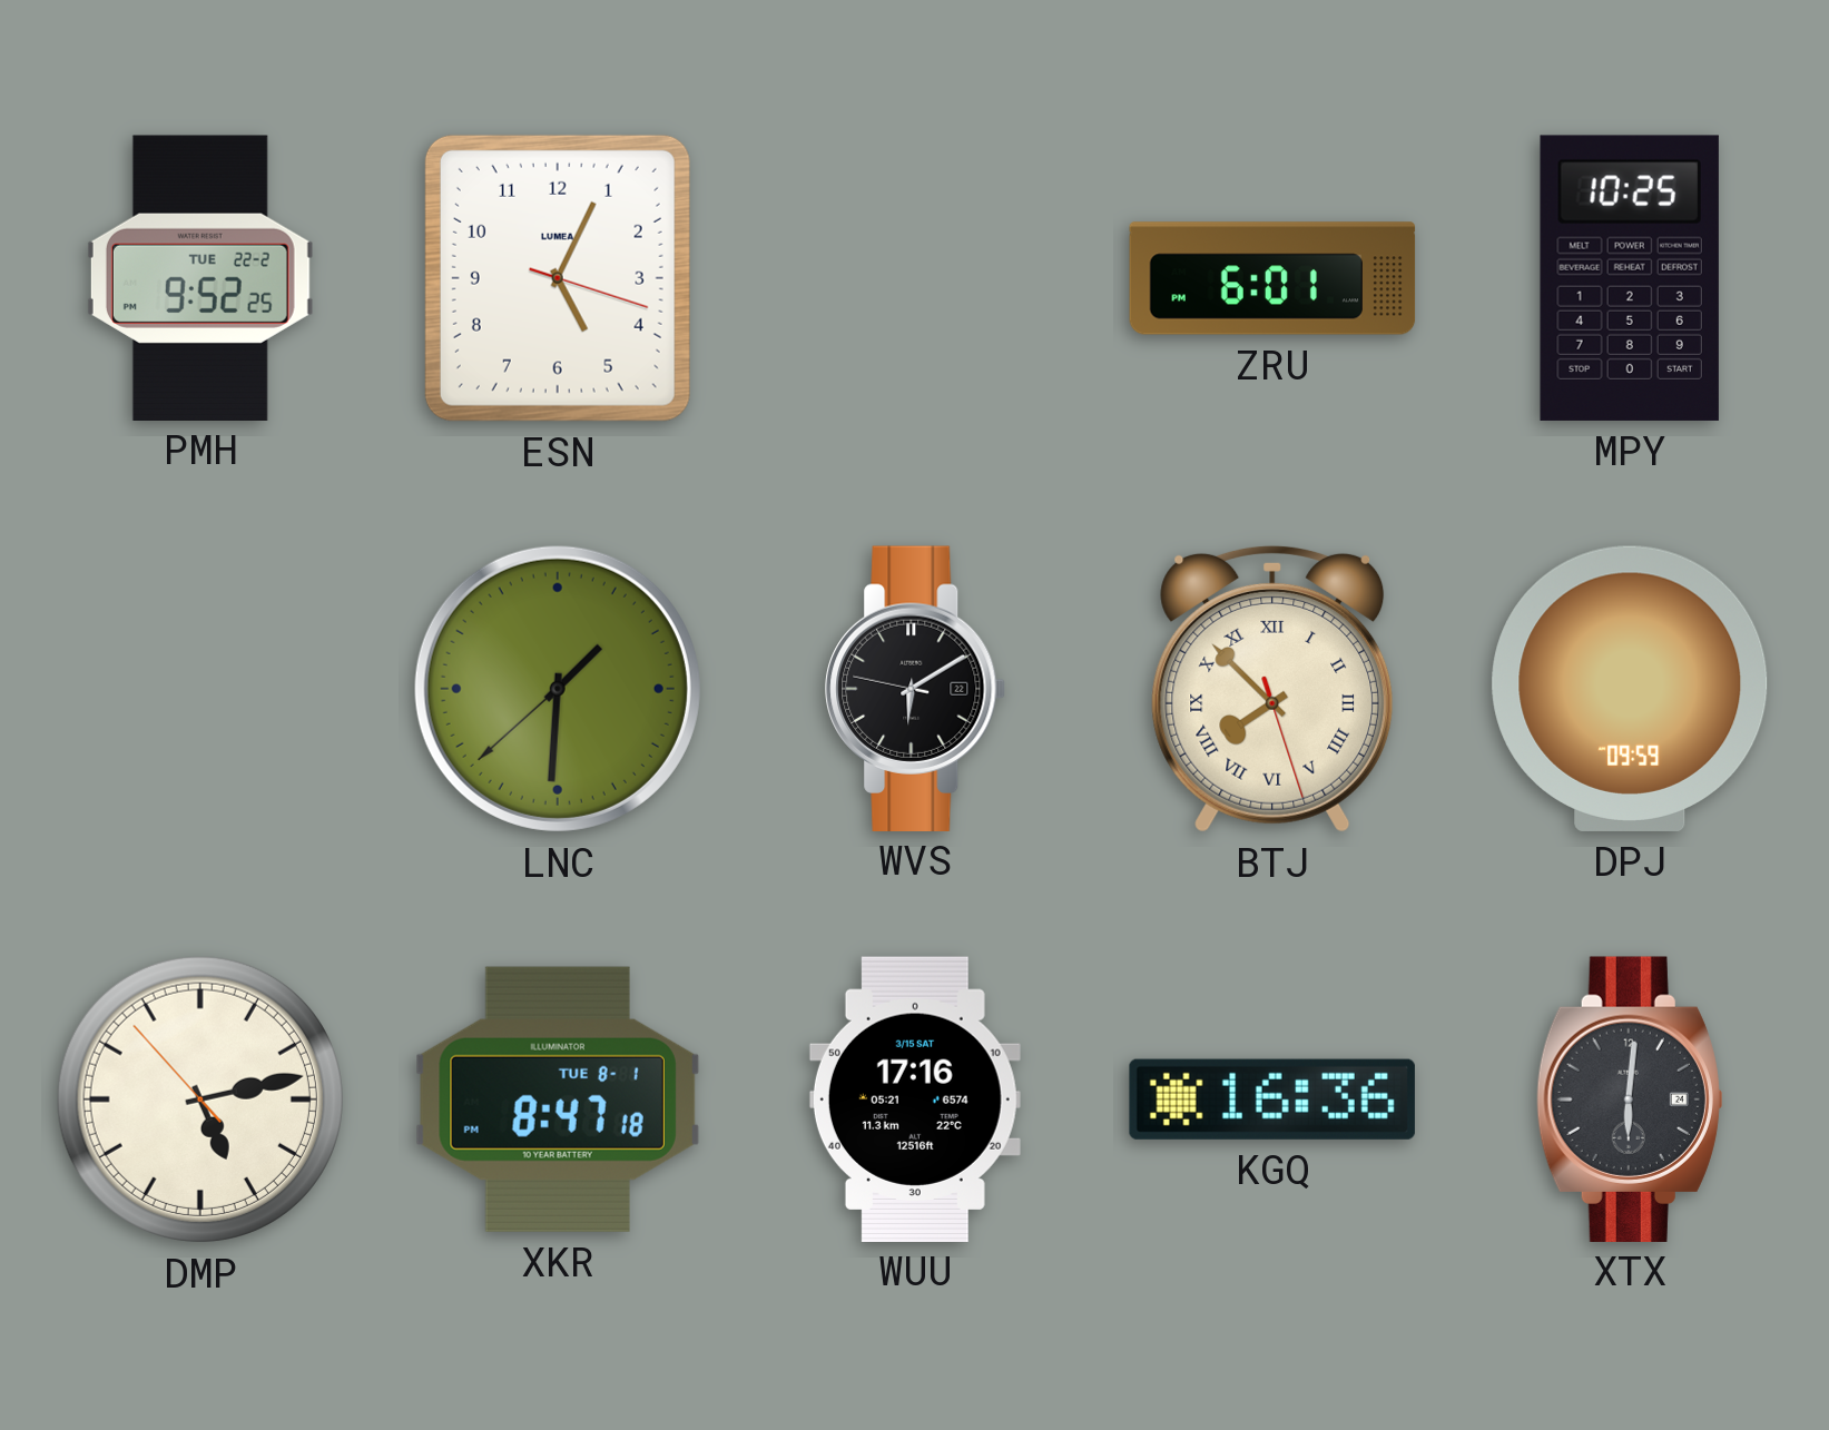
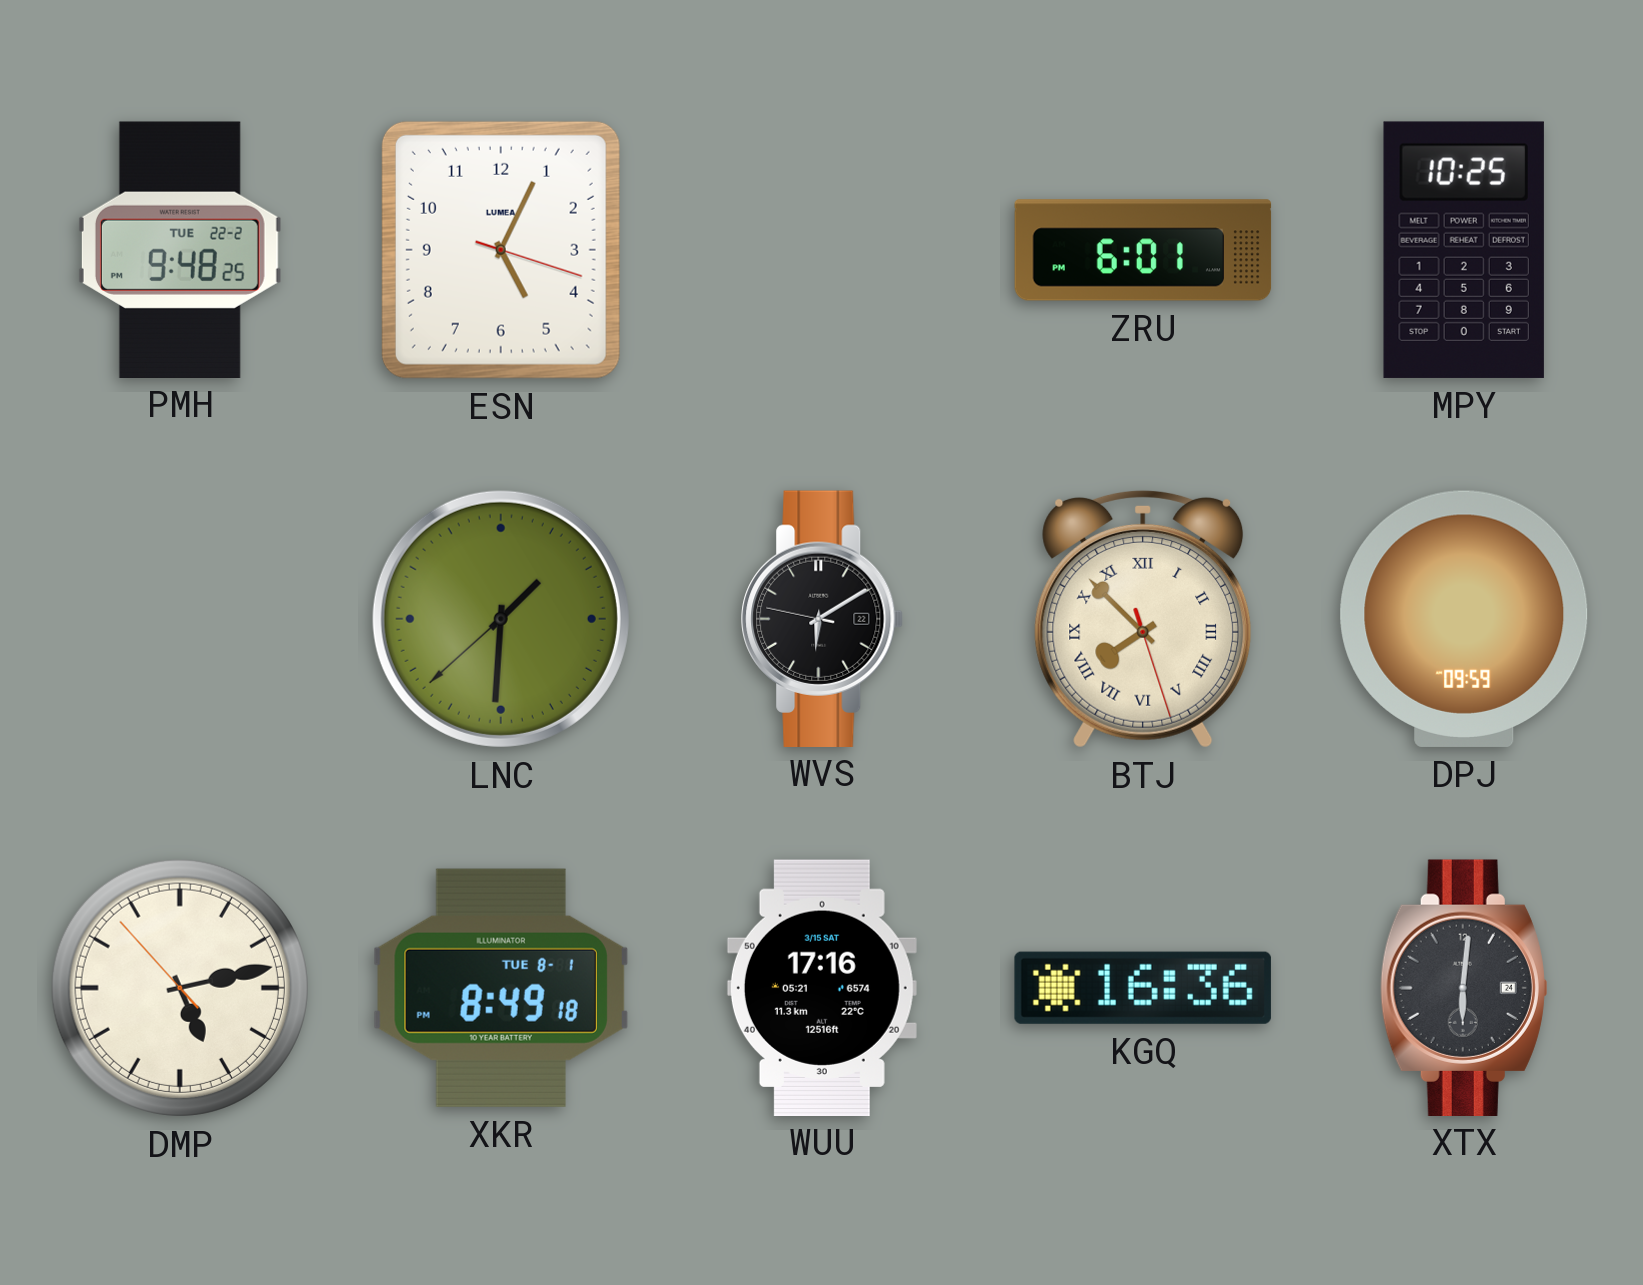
PMH: 9:52 -> 9:48 (180, 249)
XKR: 8:47 -> 8:49 (501, 988)
